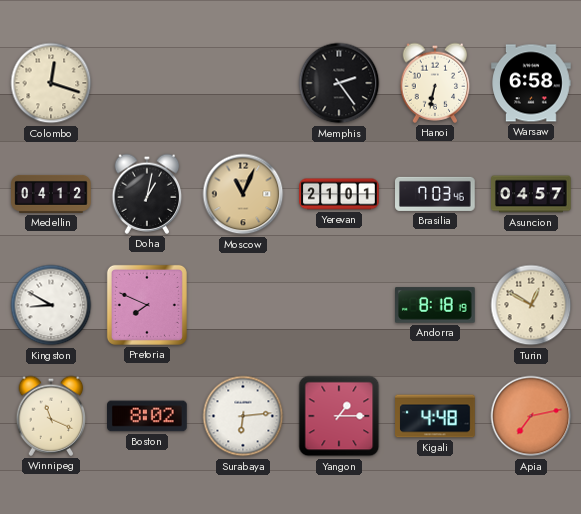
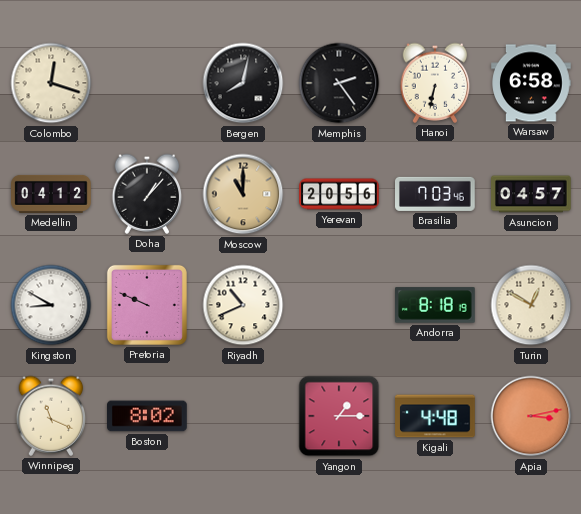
Bergen: none -> 8:02 (243, 83)
Doha: 1:02 -> 1:07 (147, 194)
Moscow: 11:04 -> 11:00 (243, 194)
Yerevan: 21:01 -> 20:56 (339, 194)
Pretoria: 7:49 -> 9:49 (147, 305)
Riyadh: none -> 10:41 (243, 305)
Surabaya: 6:14 -> none (243, 416)
Apia: 7:13 -> 3:13 (531, 416)
